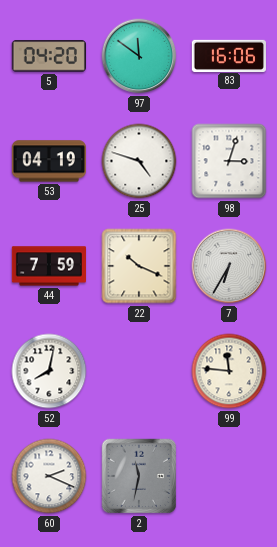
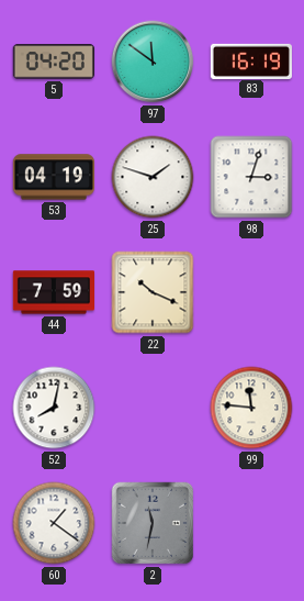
83: 16:06 -> 16:19 (251, 60)
25: 4:48 -> 1:48 (153, 177)
7: 6:35 -> none (229, 266)
60: 2:19 -> 1:21 (54, 523)
